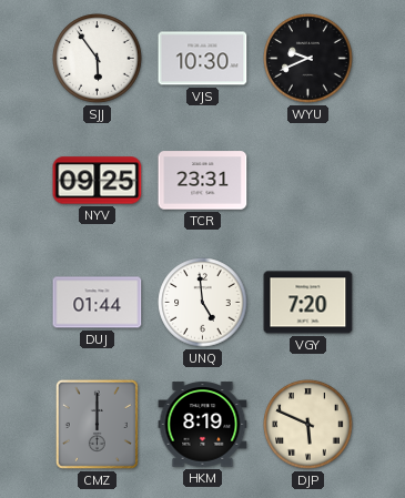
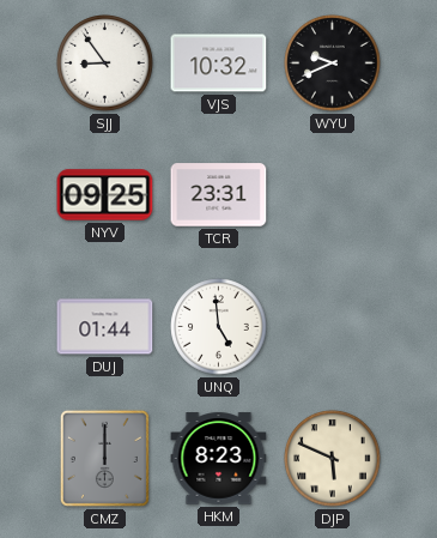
SJJ: 5:54 -> 8:54 (105, 64)
VJS: 10:30 -> 10:32 (219, 64)
VGY: 7:20 -> none (308, 303)
HKM: 8:19 -> 8:23 (219, 459)
